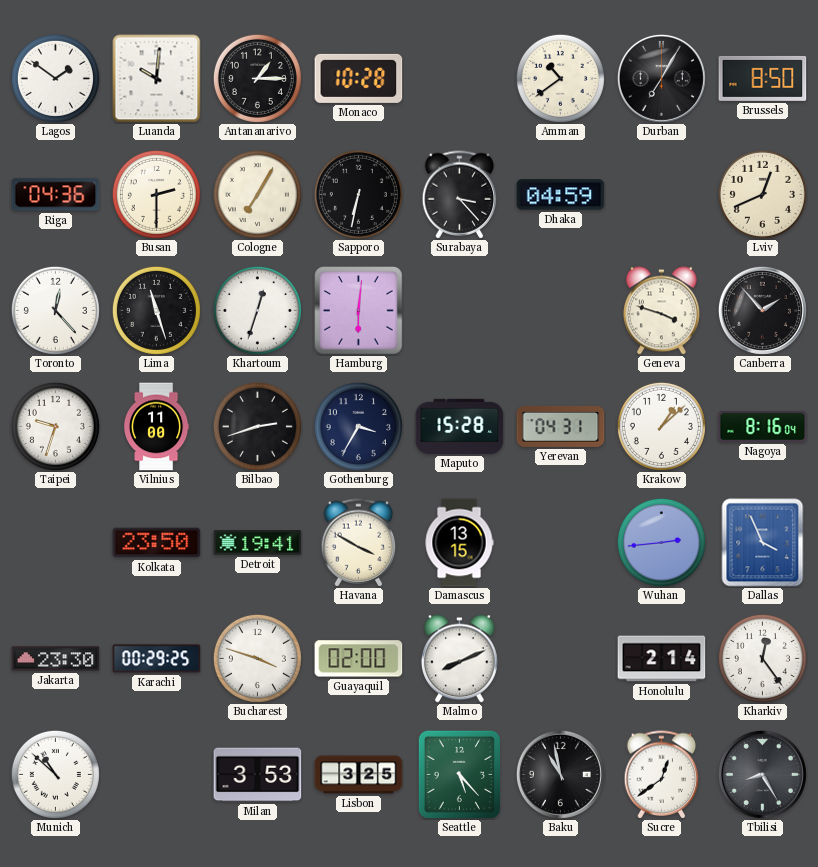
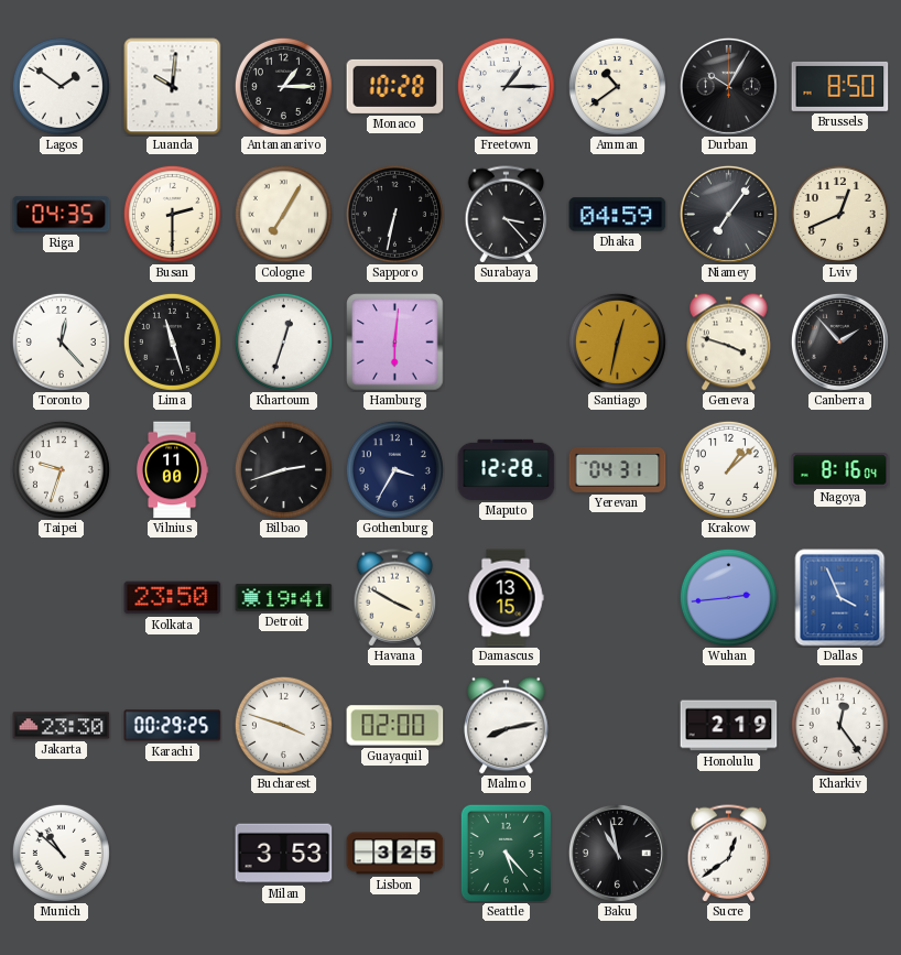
Freetown: none -> 1:15 (506, 86)
Durban: 7:05 -> 10:05 (728, 86)
Riga: 04:36 -> 04:35 (62, 215)
Niamey: none -> 7:06 (728, 214)
Santiago: none -> 12:32 (617, 341)
Maputo: 15:28 -> 12:28 (507, 469)
Malmo: 8:11 -> 8:13 (507, 726)
Honolulu: 2:14 -> 2:19 (729, 726)
Tbilisi: 8:25 -> none (762, 774)
